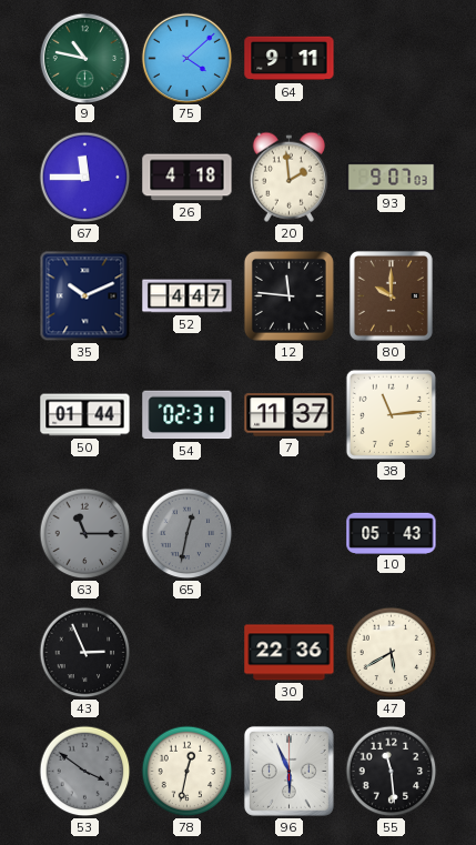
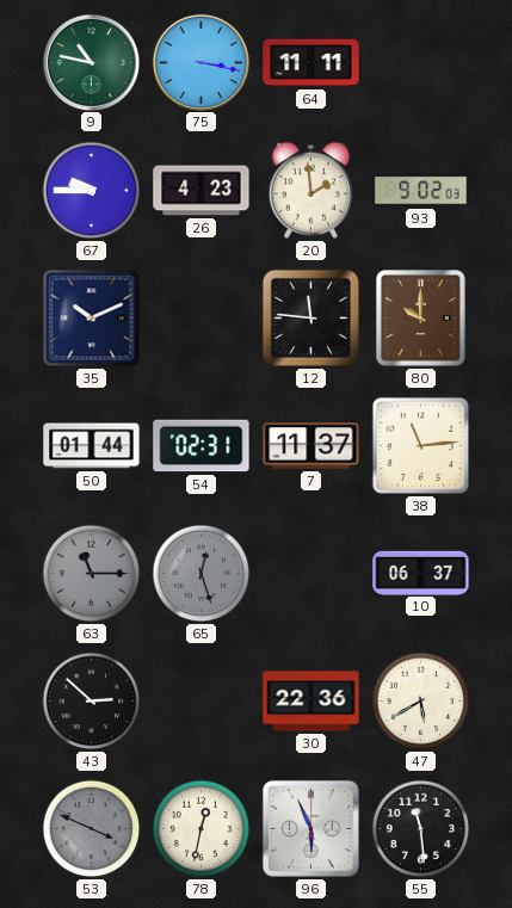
75: 4:08 -> 3:17 (201, 62)
64: 9:11 -> 11:11 (311, 63)
67: 11:45 -> 9:45 (92, 191)
26: 4:18 -> 4:23 (202, 191)
93: 9:07 -> 9:02 (421, 191)
52: 4:47 -> none (188, 296)
65: 12:32 -> 12:27 (202, 574)
10: 05:43 -> 06:37 (421, 573)
43: 2:56 -> 2:52 (92, 702)
53: 3:51 -> 3:49 (92, 829)
